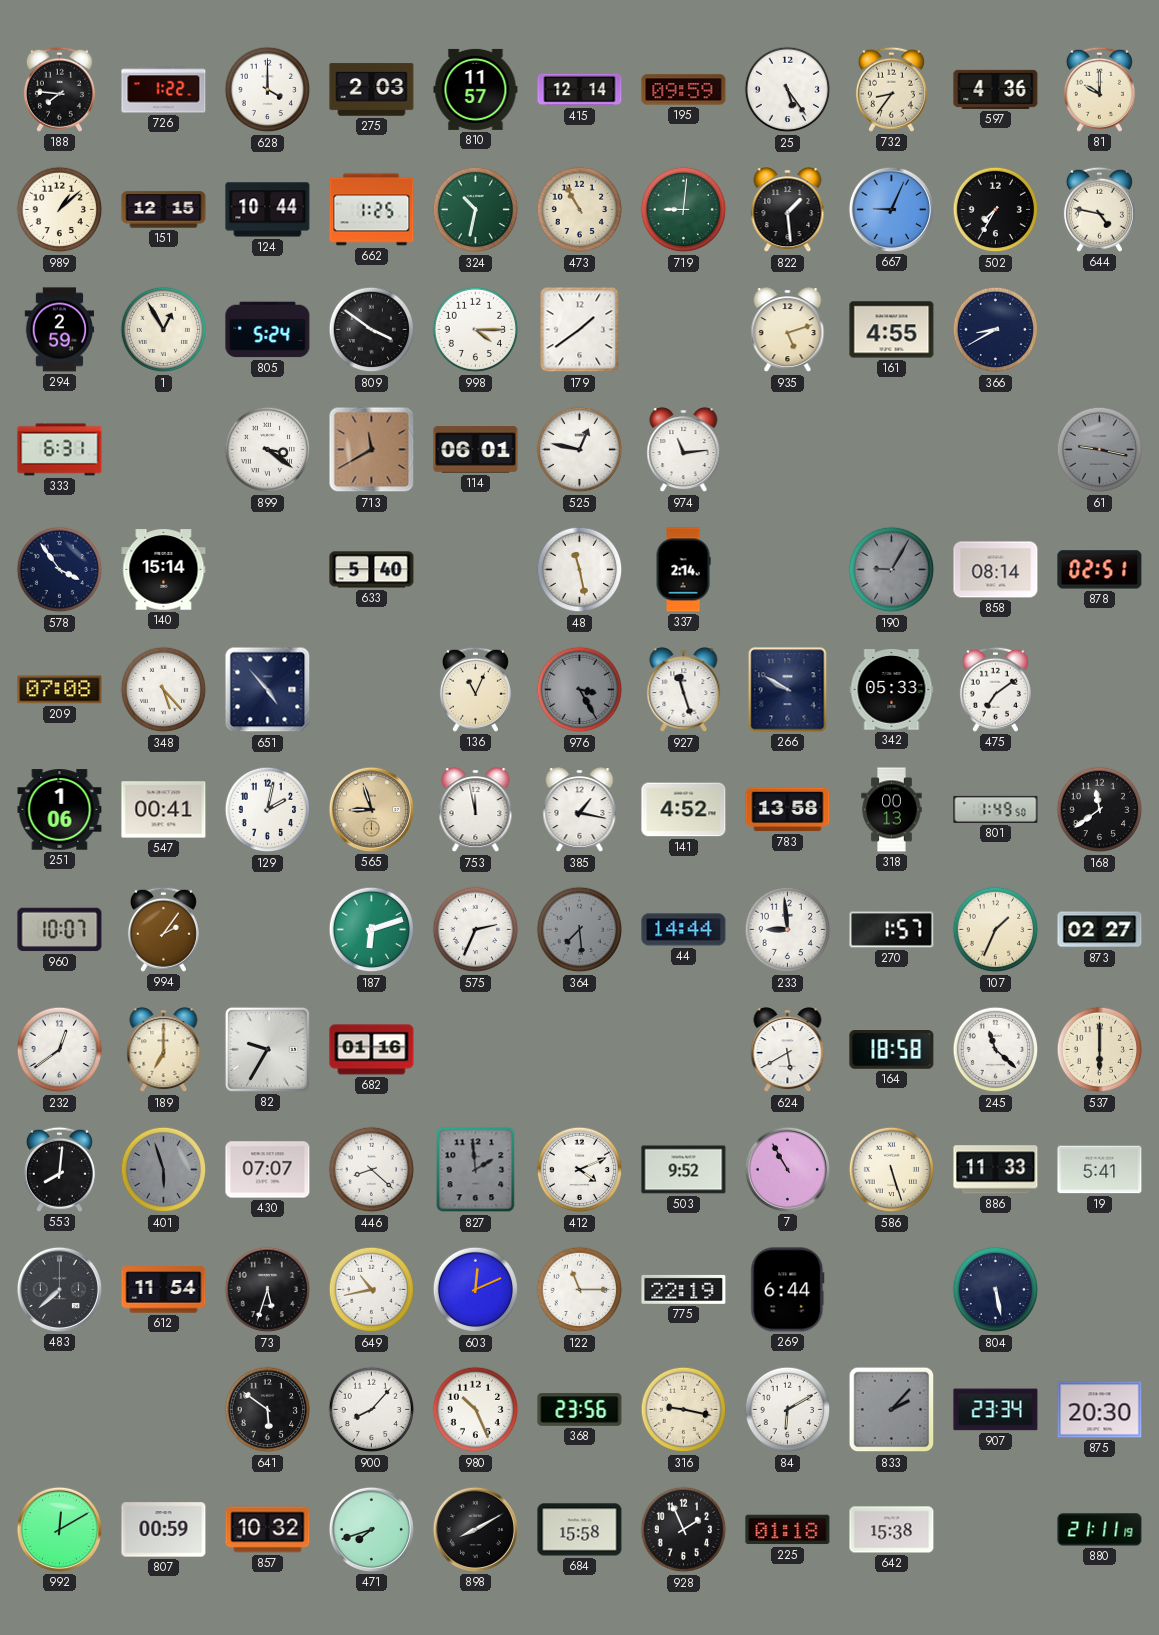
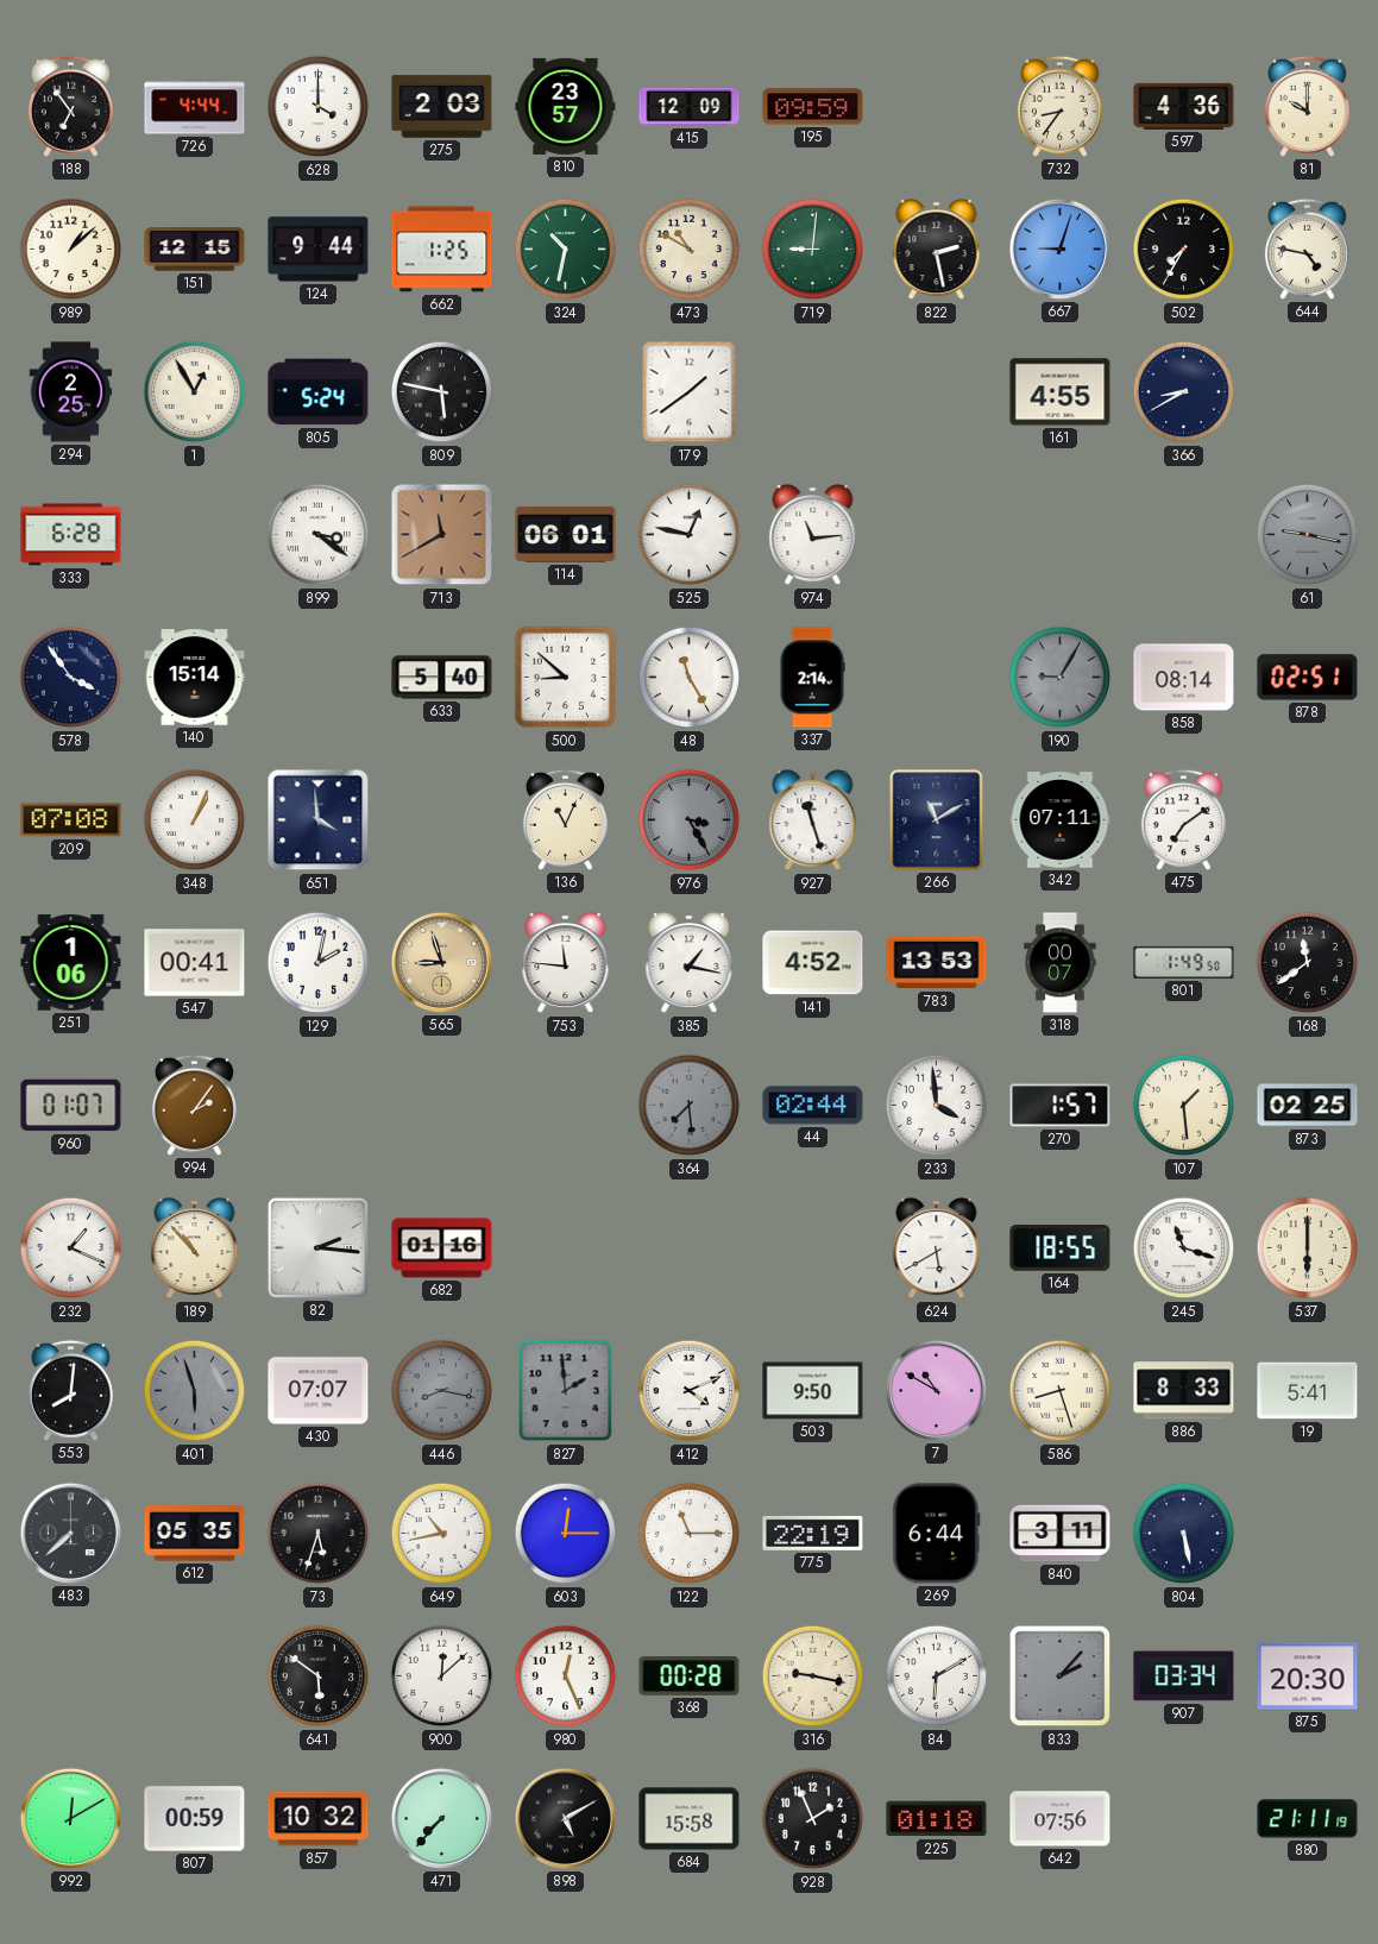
188: 7:46 -> 6:54 (70, 106)
726: 1:22 -> 4:44 (195, 107)
810: 11:57 -> 23:57 (566, 106)
415: 12:14 -> 12:09 (690, 107)
25: 5:24 -> none (788, 90)
124: 10:44 -> 9:44 (319, 250)
473: 10:55 -> 10:50 (690, 250)
822: 1:29 -> 2:28 (937, 250)
667: 9:04 -> 9:03 (1059, 248)
294: 2:59 -> 2:25 (71, 392)
809: 3:51 -> 5:47 (442, 392)
998: 4:15 -> none (476, 330)
935: 5:12 -> none (788, 330)
333: 6:31 -> 6:28 (71, 535)
500: none -> 8:52 (566, 678)
48: 11:28 -> 11:25 (690, 678)
348: 5:23 -> 1:04 (195, 820)
651: 4:53 -> 3:59 (319, 820)
266: 9:50 -> 11:10 (937, 820)
342: 05:33 -> 07:11 (1061, 820)
753: 11:58 -> 11:46 (566, 963)
783: 13:58 -> 13:53 (937, 963)
318: 00:13 -> 00:07 (1061, 963)
960: 10:07 -> 01:07 (71, 1106)
187: 6:12 -> none (372, 930)
575: 2:34 -> none (476, 930)
44: 14:44 -> 02:44 (813, 1106)
233: 8:59 -> 3:59 (937, 1106)
107: 1:34 -> 1:29 (1184, 1106)
873: 02:27 -> 02:25 (1308, 1106)
232: 12:39 -> 1:19 (71, 1248)
189: 7:00 -> 10:53 (195, 1248)
82: 9:35 -> 2:16 (317, 1247)
164: 18:58 -> 18:55 (1061, 1248)
245: 11:22 -> 11:18 (1184, 1248)
446: 8:22 -> 8:17 (442, 1391)
446 dial: white -> grey (442, 1391)
503: 9:52 -> 9:50 (813, 1391)
7: 10:55 -> 10:50 (936, 1390)
586: 5:27 -> 8:27 (1061, 1391)
886: 11:33 -> 8:33 (1184, 1391)
612: 11:54 -> 05:35 (195, 1534)
603: 12:11 -> 12:15 (566, 1534)
840: none -> 3:11 (1061, 1534)
900: 8:07 -> 12:08 (442, 1676)
980: 10:26 -> 12:26 (566, 1676)
368: 23:56 -> 00:28 (690, 1676)
907: 23:34 -> 03:34 (1184, 1676)
471: 7:42 -> 7:37 (441, 1818)
898: 8:10 -> 5:10 (565, 1818)
642: 15:38 -> 07:56 (1061, 1819)
